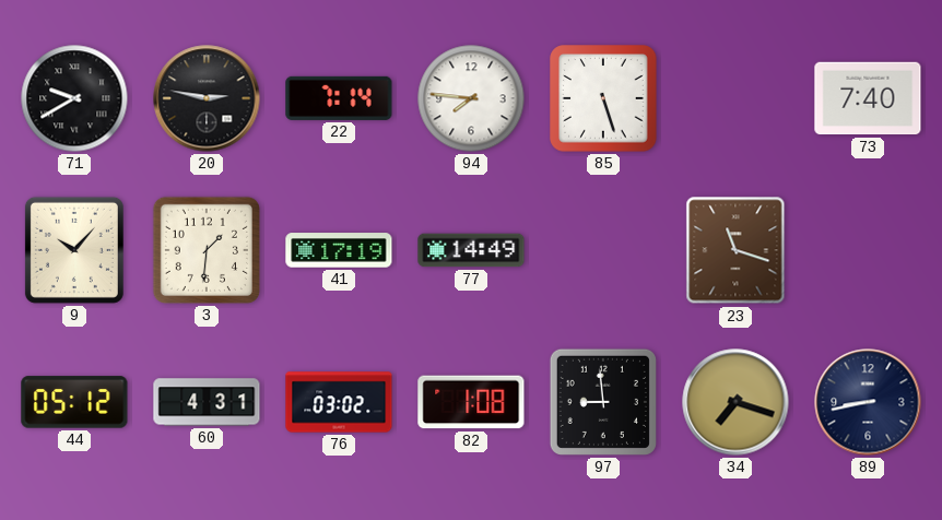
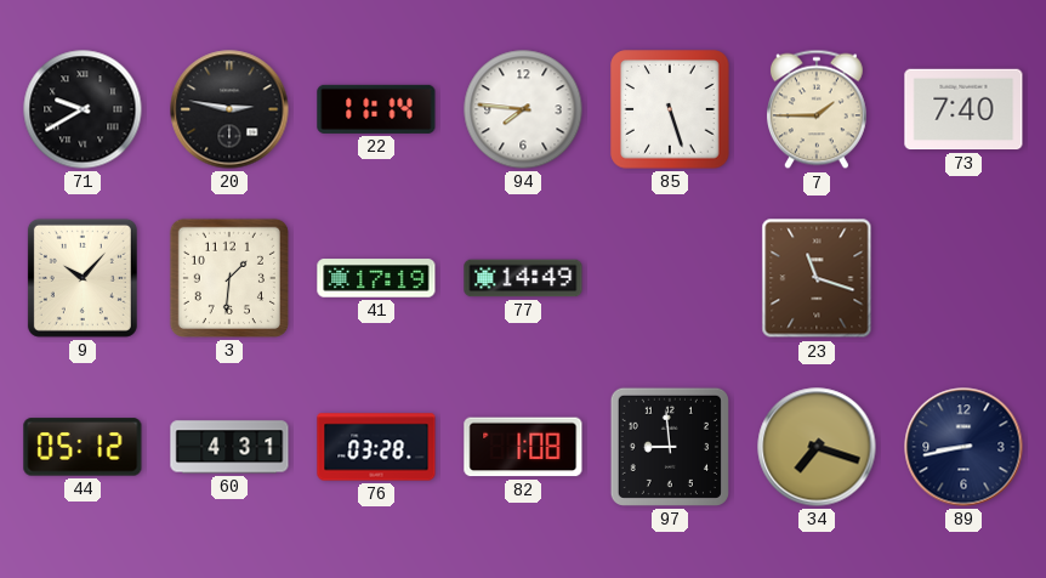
22: 7:14 -> 11:14 (376, 109)
7: none -> 1:45 (817, 109)
76: 03:02 -> 03:28 (376, 447)
